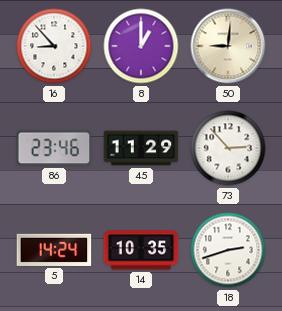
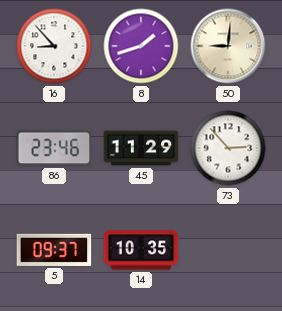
8: 1:00 -> 1:42 (141, 46)
5: 14:24 -> 09:37 (54, 250)
18: 2:42 -> none (228, 250)
